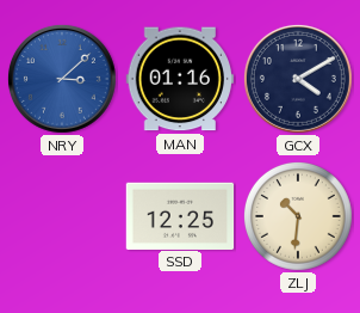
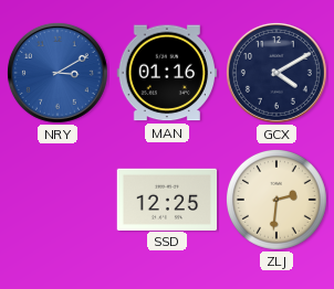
NRY: 3:08 -> 3:10 (58, 73)
ZLJ: 10:31 -> 2:31 (276, 200)
